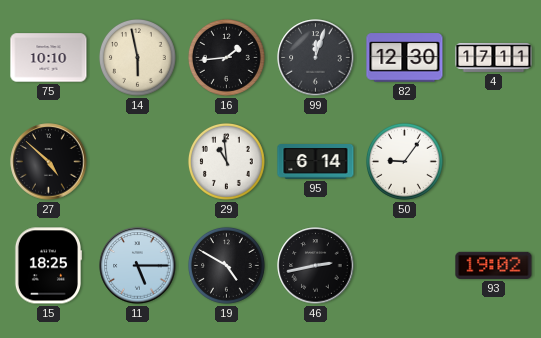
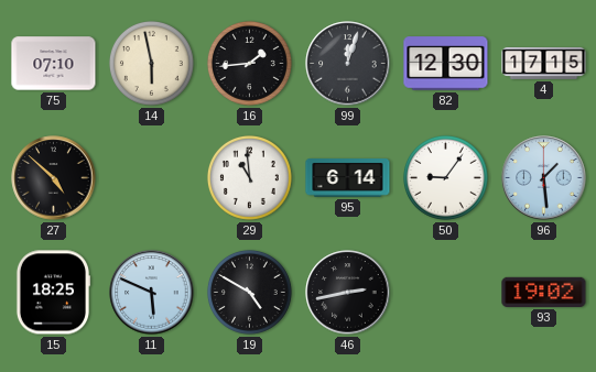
75: 10:10 -> 07:10 (54, 64)
4: 17:11 -> 17:15 (544, 63)
96: none -> 1:29 (544, 178)
11: 5:15 -> 5:49 (152, 293)
